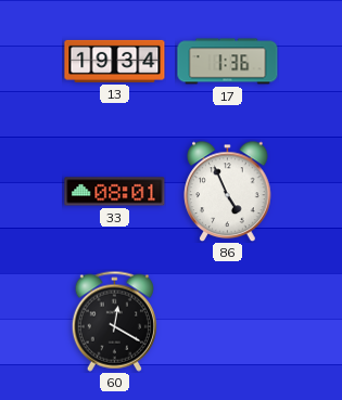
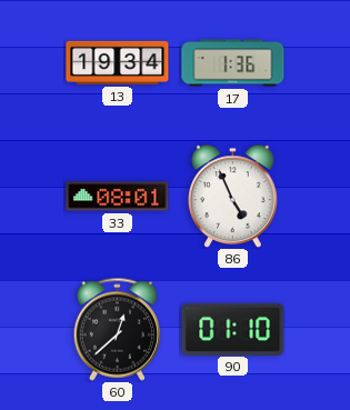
60: 12:20 -> 12:38 (117, 329)
90: none -> 01:10 (233, 329)
